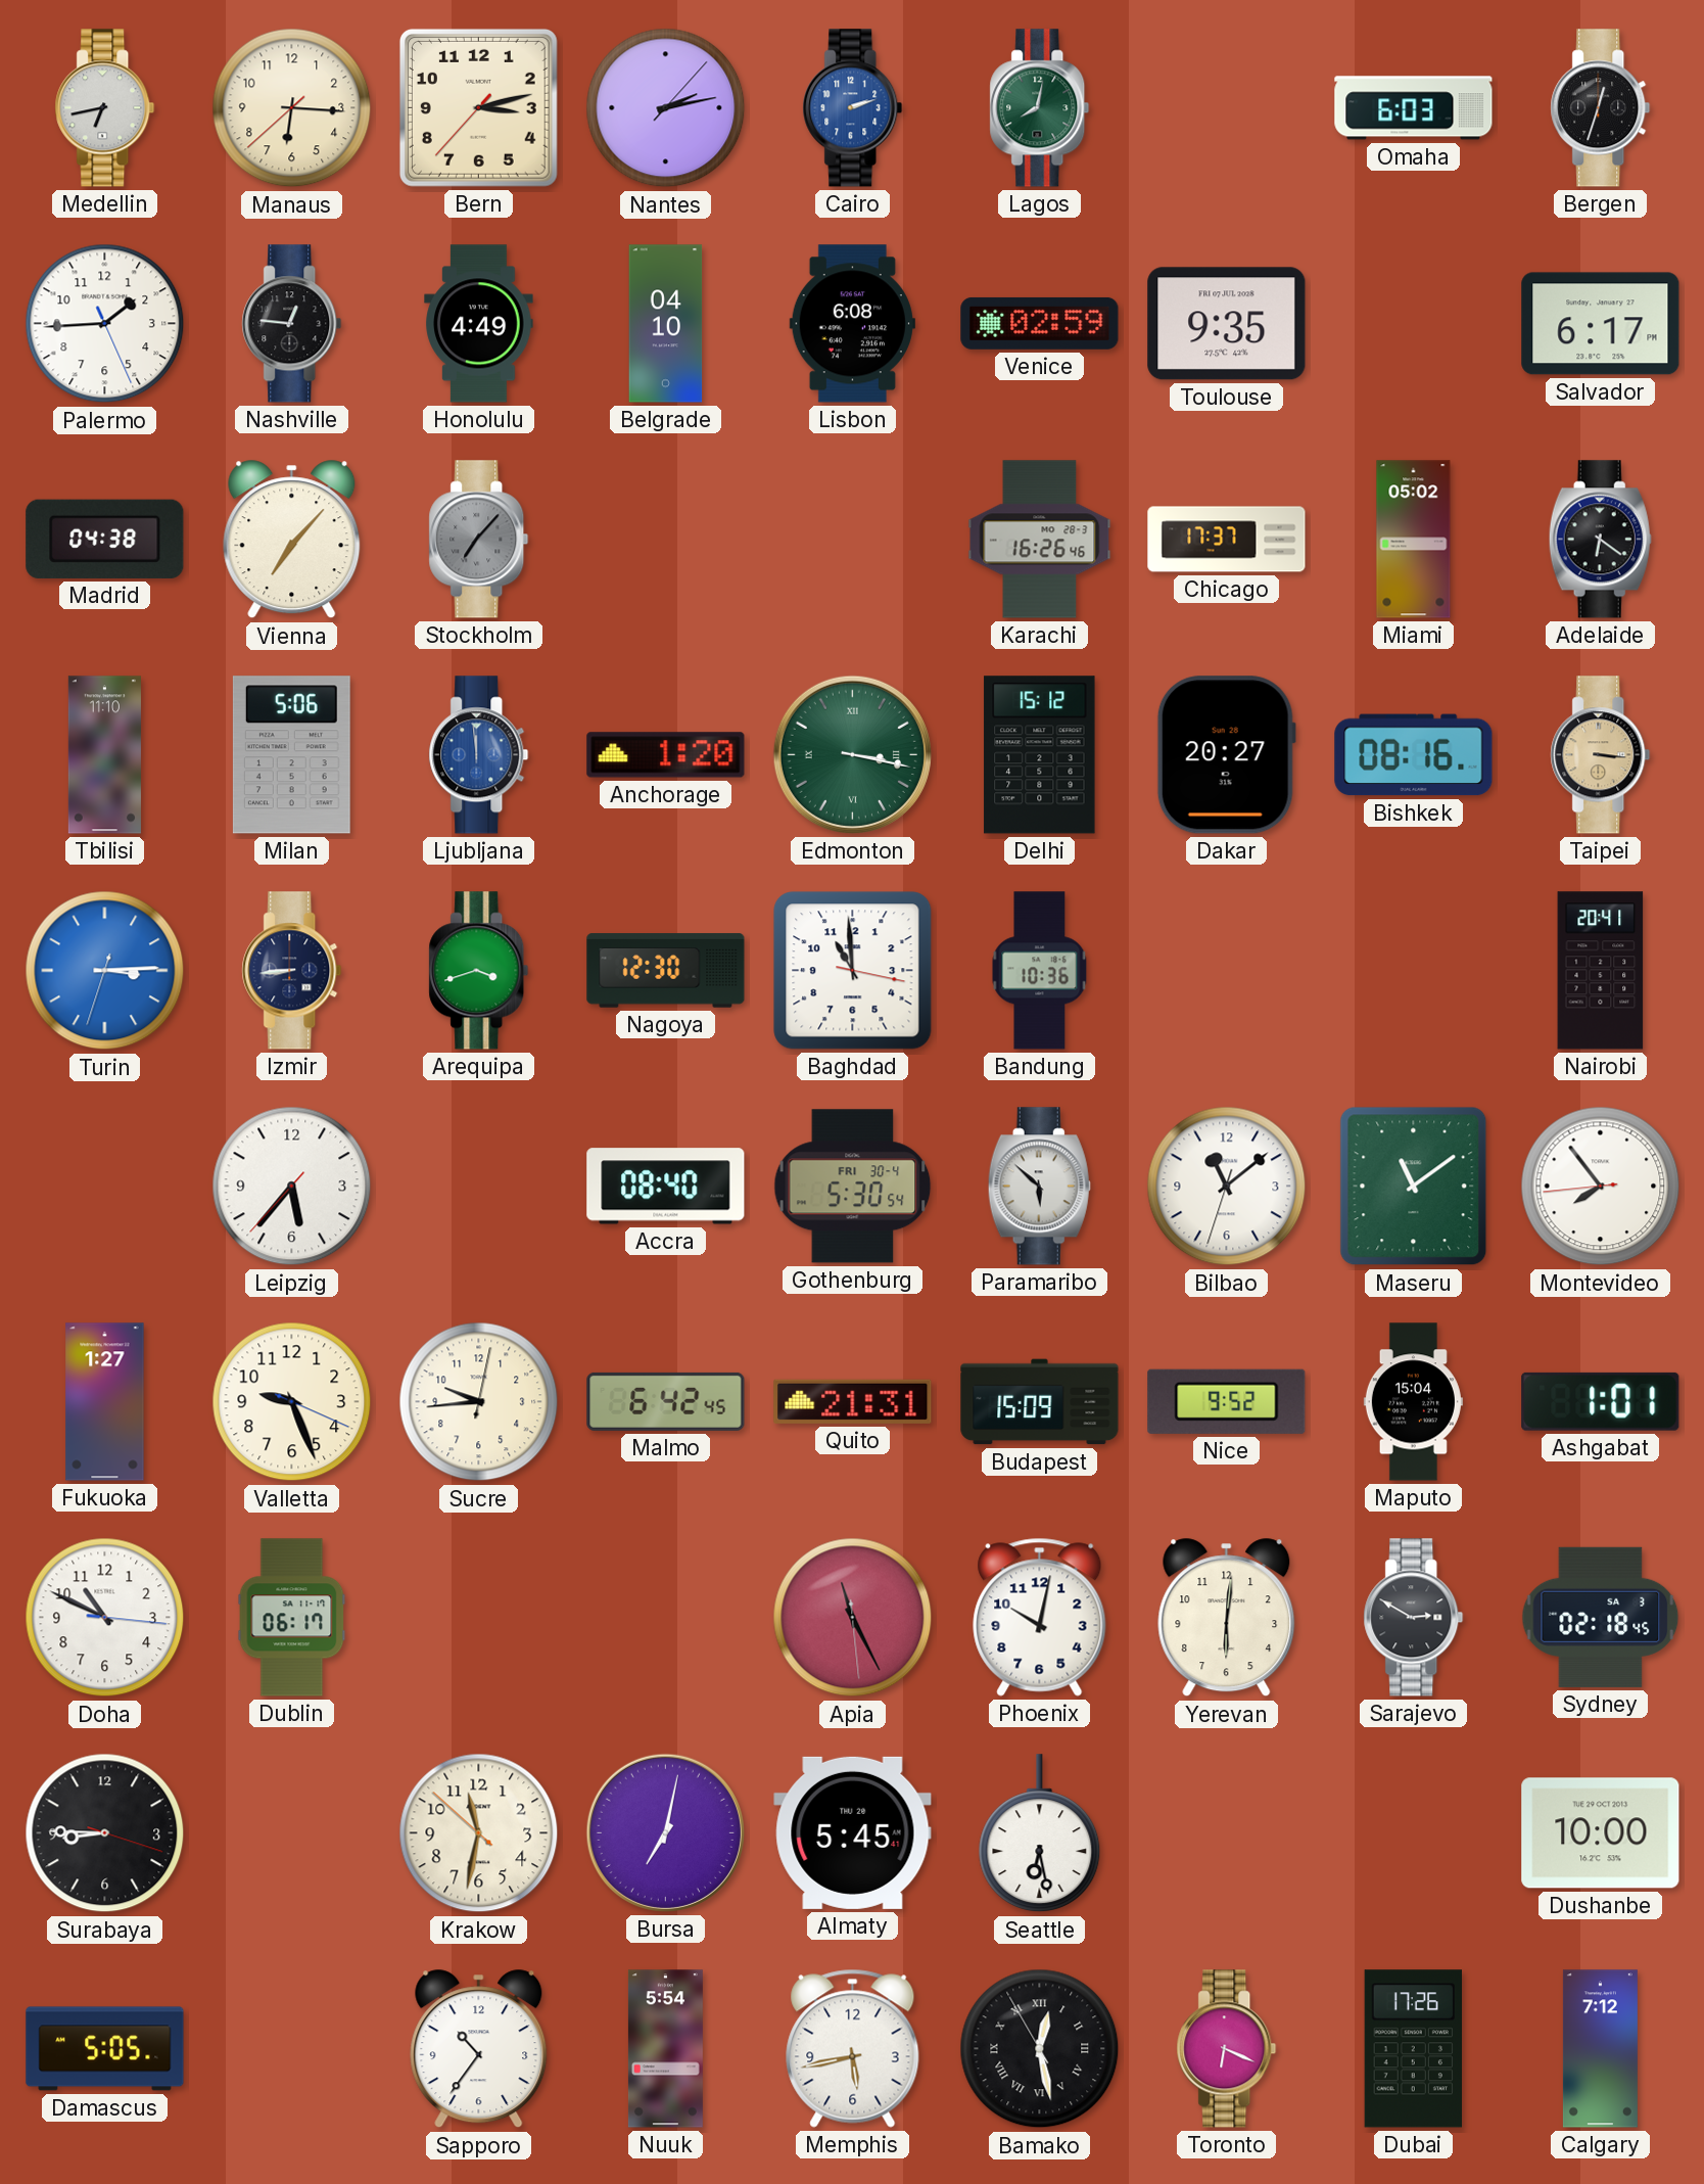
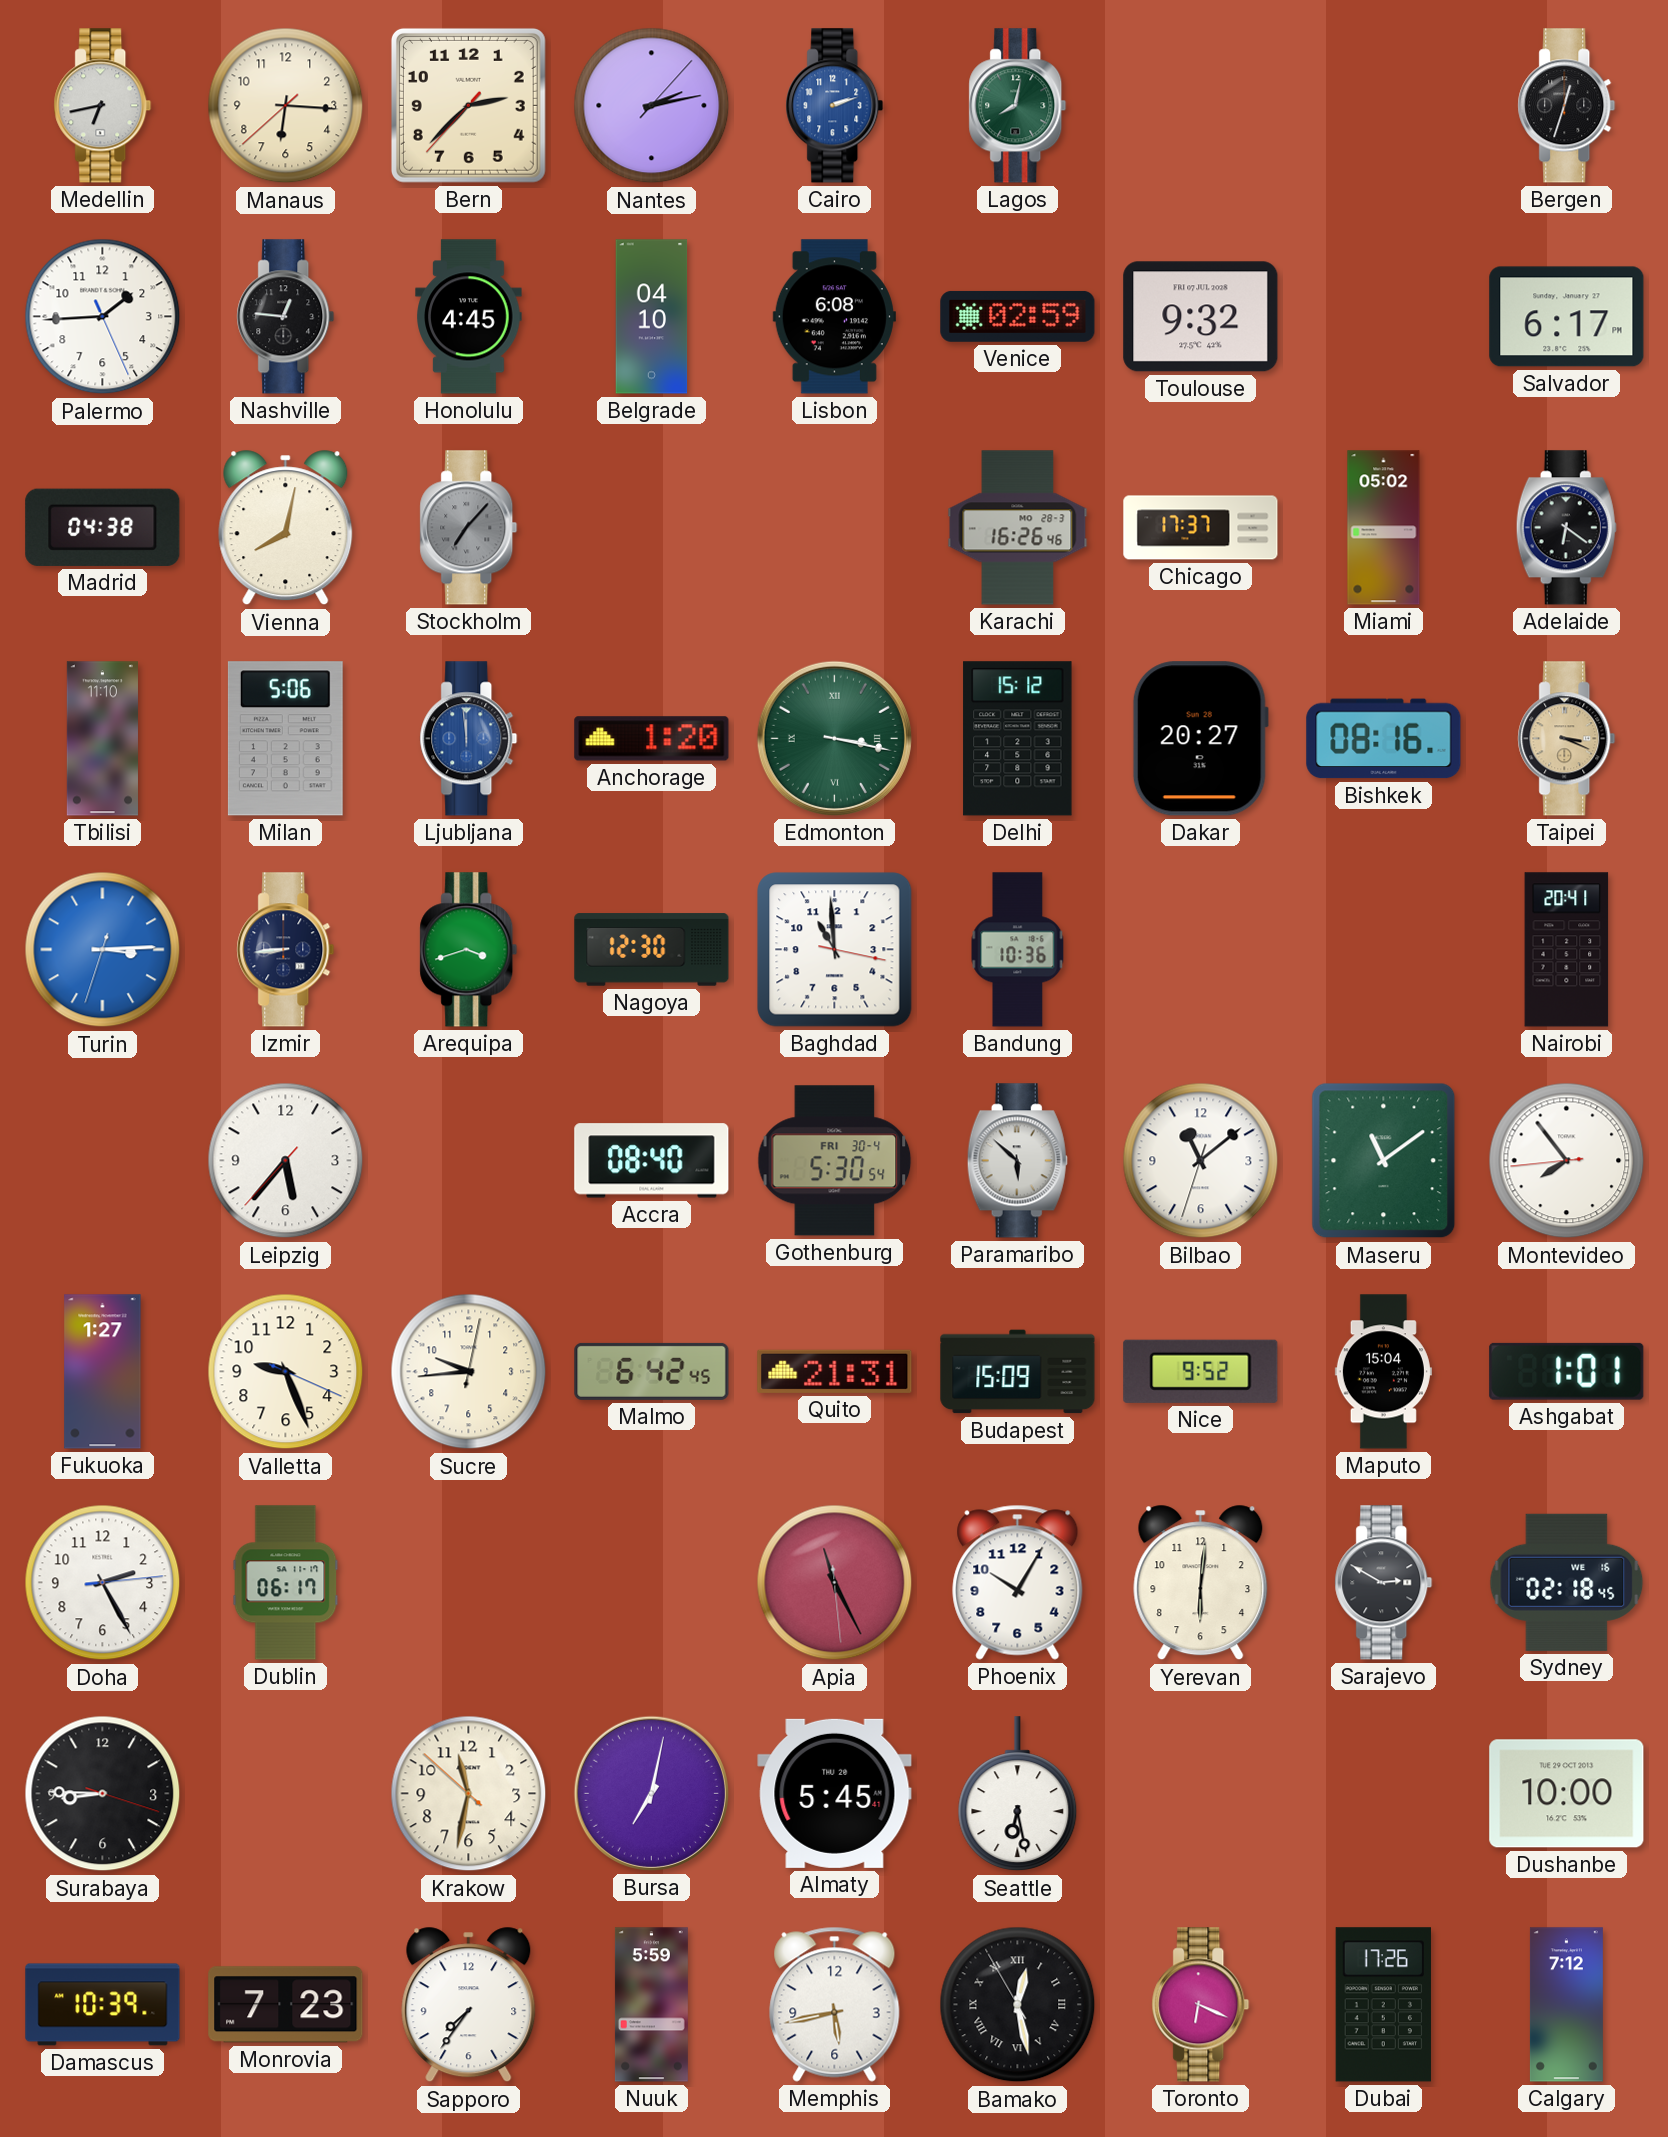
Bern: 3:12 -> 2:37 (468, 105)
Omaha: 6:03 -> none (1414, 108)
Honolulu: 4:49 -> 4:45 (469, 317)
Toulouse: 9:35 -> 9:32 (1201, 317)
Vienna: 7:07 -> 8:02 (286, 528)
Taipei: 3:16 -> 3:19 (1567, 739)
Doha: 10:49 -> 2:25 (103, 1583)
Phoenix: 10:02 -> 10:05 (1018, 1582)
Sydney date: SA 3 -> WE 16 (1567, 1582)
Damascus: 5:05 -> 10:39 (103, 2005)
Monrovia: none -> 7:23 (286, 2005)
Sapporo: 10:36 -> 7:36 (469, 2005)
Nuuk: 5:54 -> 5:59 (651, 2005)
